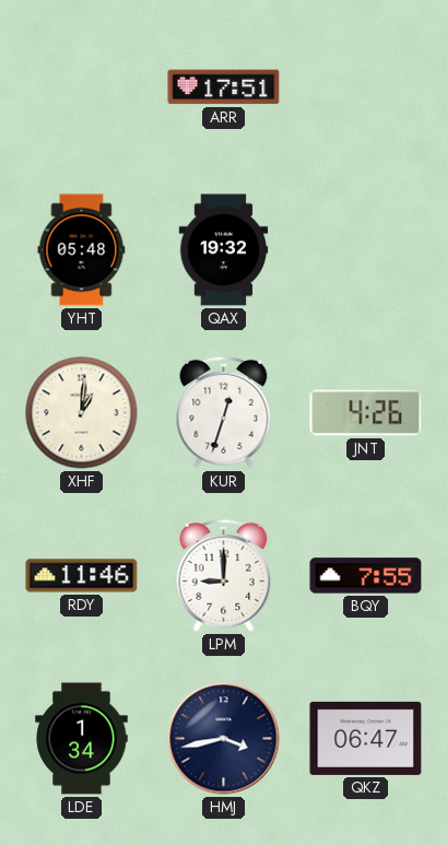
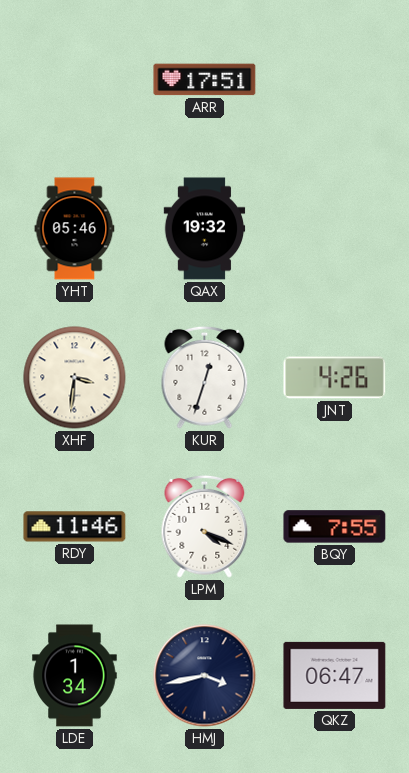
YHT: 05:48 -> 05:46 (75, 229)
XHF: 1:01 -> 3:31 (75, 378)
LPM: 9:00 -> 4:19 (205, 526)
